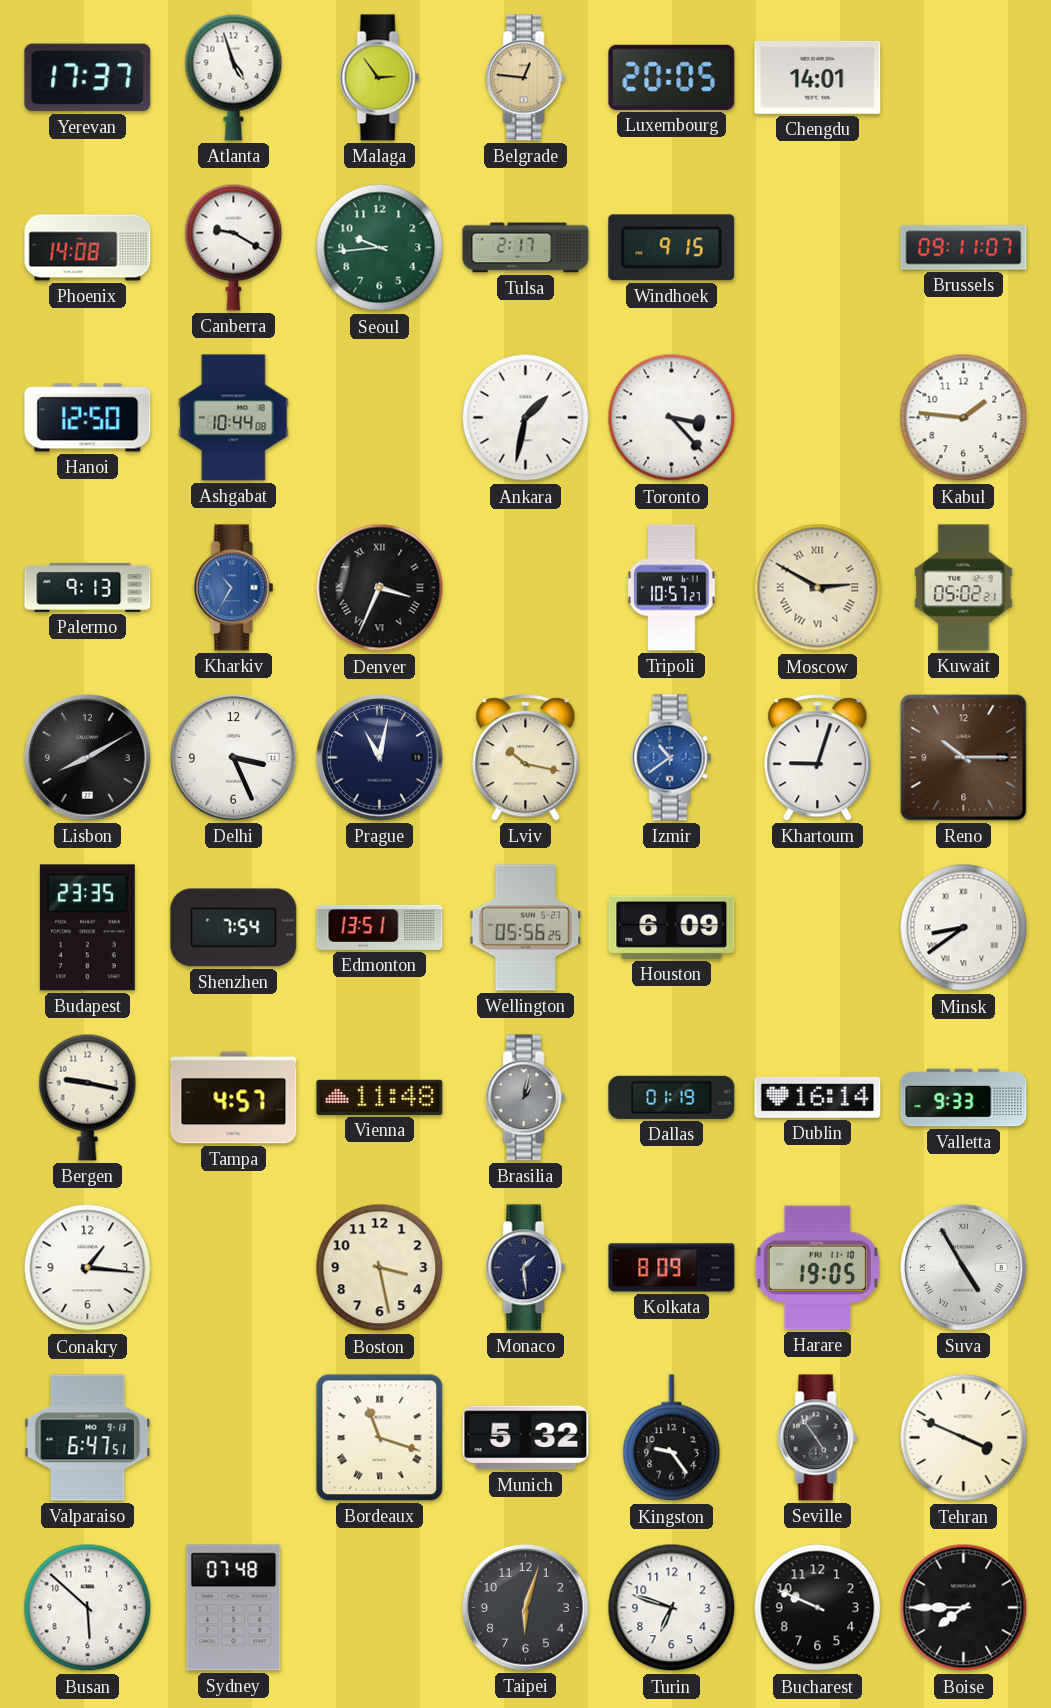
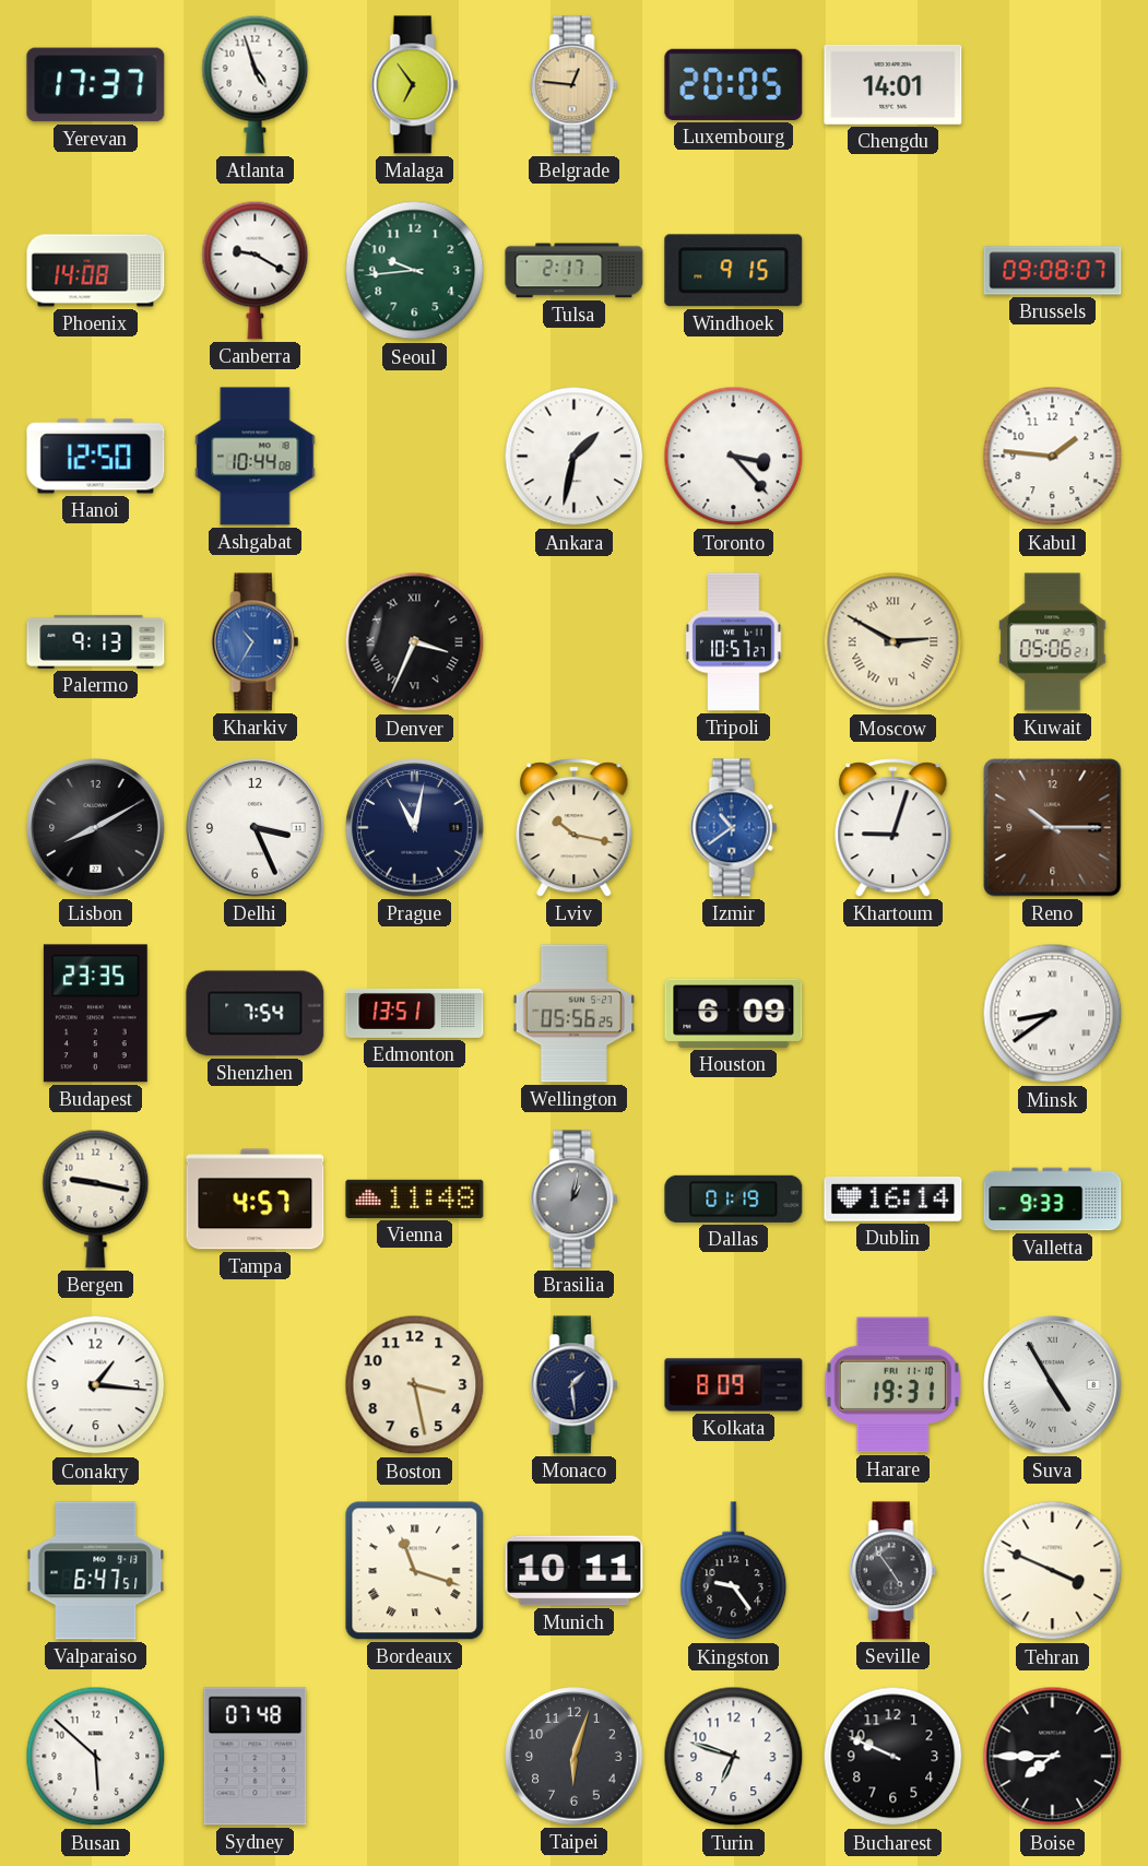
Malaga: 2:54 -> 6:54 (415, 85)
Brussels: 09:11 -> 09:08 (1053, 271)
Kuwait: 05:02 -> 05:06 (1053, 642)
Harare: 19:05 -> 19:31 (892, 1385)
Munich: 5:32 -> 10:11 (575, 1571)
